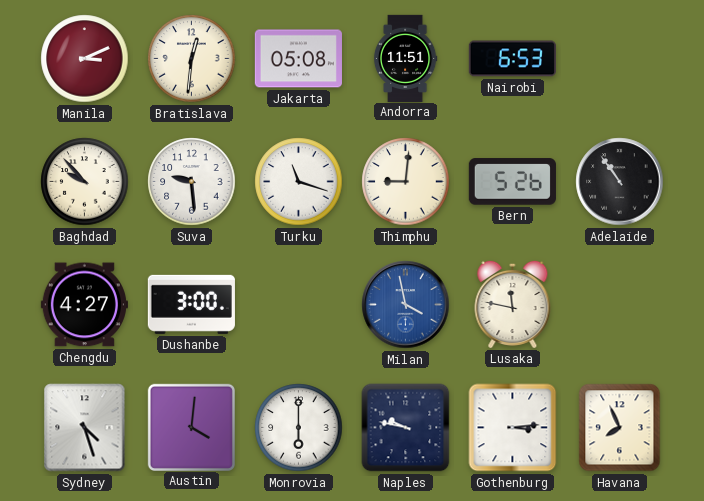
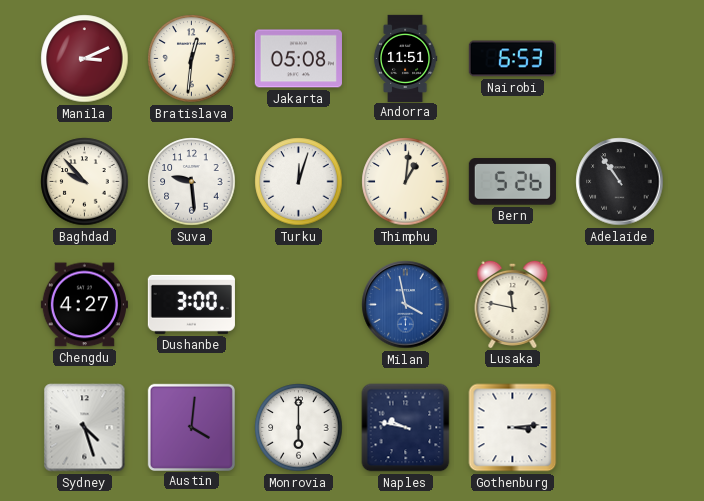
Turku: 11:18 -> 12:03 (299, 182)
Thimphu: 9:01 -> 1:01 (406, 182)
Havana: 7:56 -> none (620, 428)
